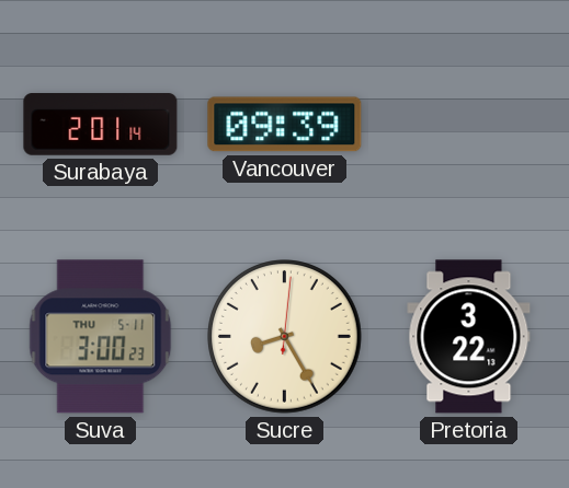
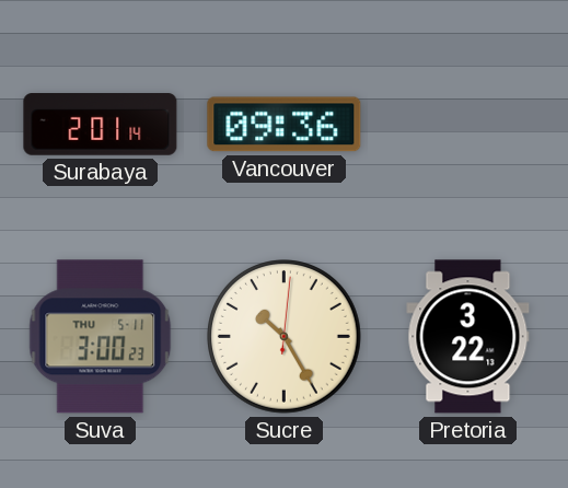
Vancouver: 09:39 -> 09:36 (285, 125)
Sucre: 8:25 -> 10:25 (285, 337)
